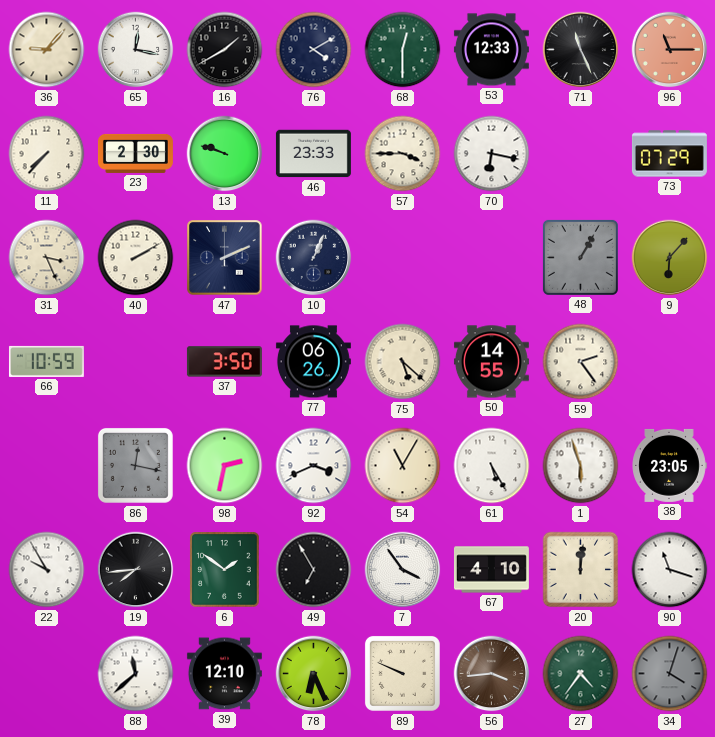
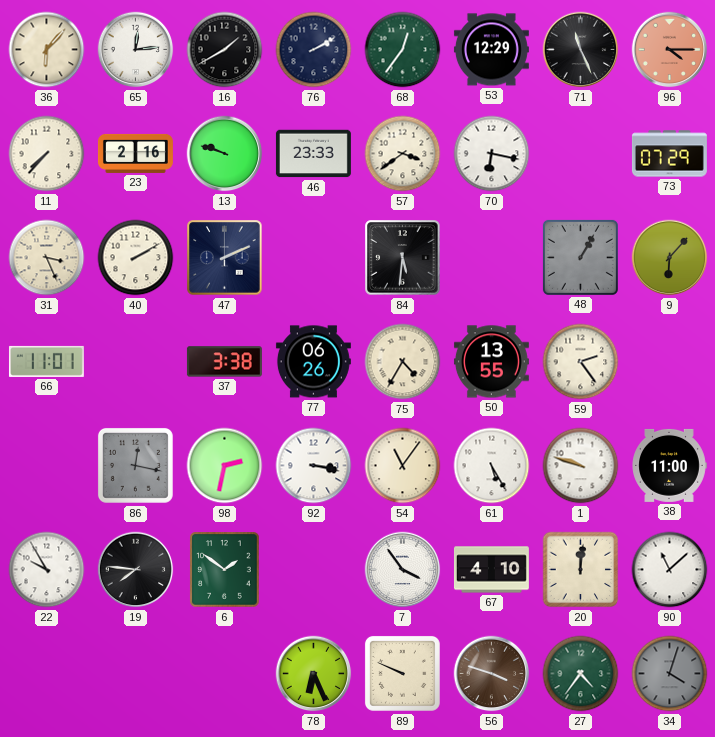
36: 9:07 -> 6:07 (47, 50)
65: 12:17 -> 12:14 (136, 50)
76: 4:10 -> 2:10 (314, 50)
68: 12:30 -> 12:36 (403, 50)
53: 12:33 -> 12:29 (491, 50)
96: 11:15 -> 4:15 (670, 50)
23: 2:30 -> 2:16 (135, 153)
57: 3:45 -> 3:39 (403, 154)
10: 1:04 -> none (314, 258)
84: none -> 5:31 (403, 258)
66: 10:59 -> 11:01 (46, 361)
37: 3:50 -> 3:38 (224, 362)
75: 5:22 -> 4:35 (403, 362)
50: 14:55 -> 13:55 (491, 362)
92: 3:41 -> 3:17 (314, 466)
54: 11:05 -> 11:06 (403, 466)
1: 5:57 -> 9:48 (581, 466)
38: 23:05 -> 11:00 (669, 465)
19: 7:44 -> 7:46 (136, 570)
49: 6:55 -> none (314, 570)
90: 11:18 -> 11:08 (670, 570)
88: 11:38 -> none (136, 674)
39: 12:10 -> none (224, 674)
56: 3:44 -> 3:48 (492, 674)
